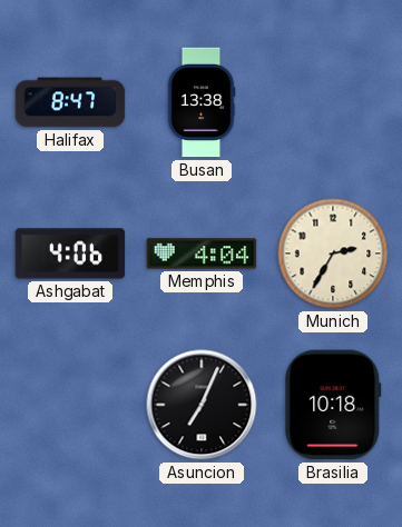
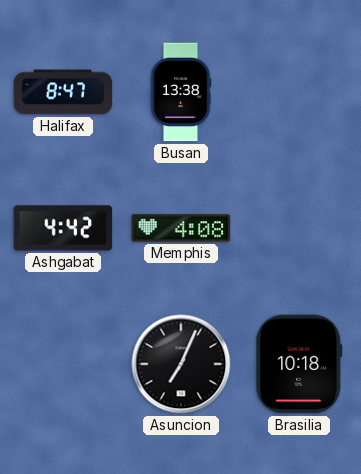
Ashgabat: 4:06 -> 4:42 (63, 228)
Memphis: 4:04 -> 4:08 (181, 228)
Munich: 2:35 -> none (333, 253)
